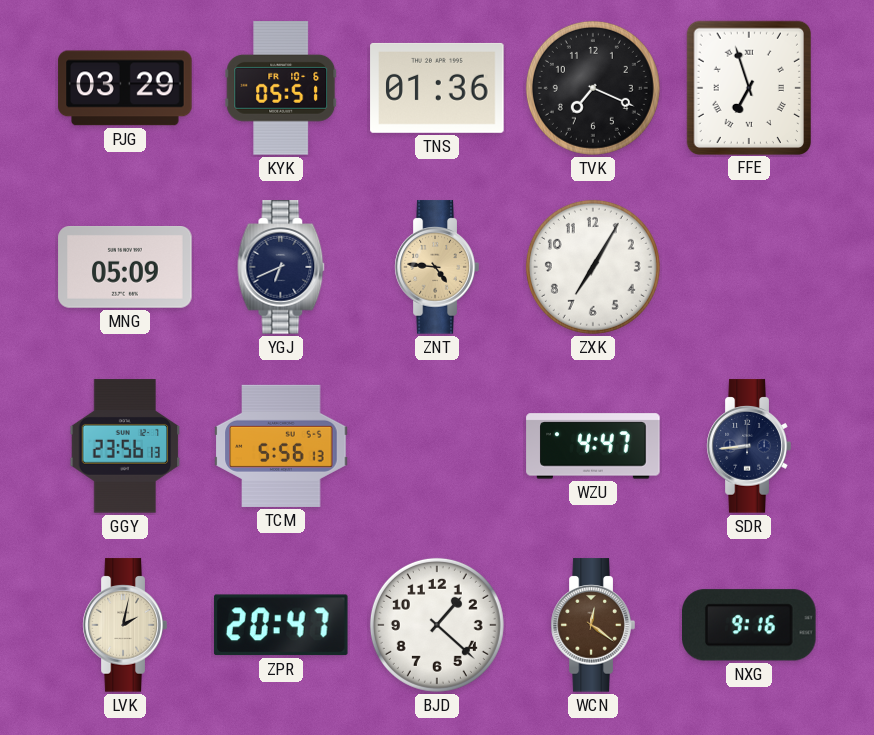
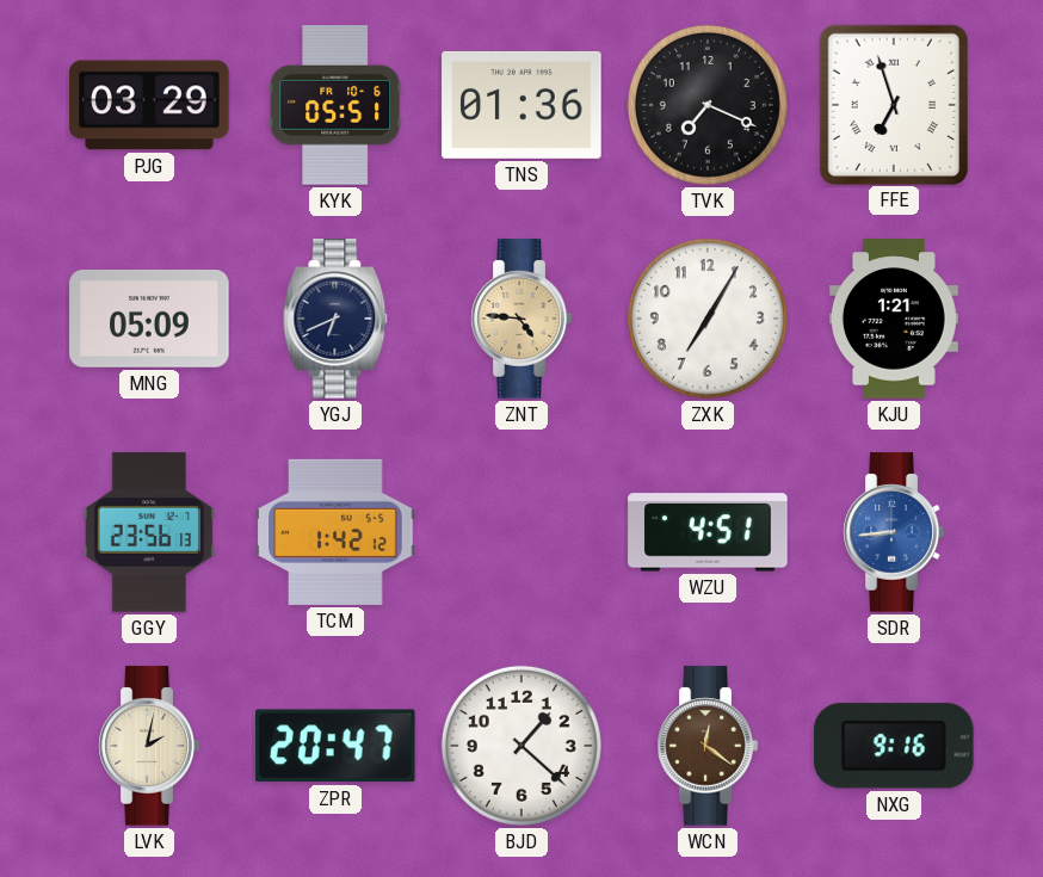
KJU: none -> 1:21 (894, 319)
TCM: 5:56 -> 1:42 (335, 532)
WZU: 4:47 -> 4:51 (708, 532)
SDR dial: navy -> blue (894, 532)
